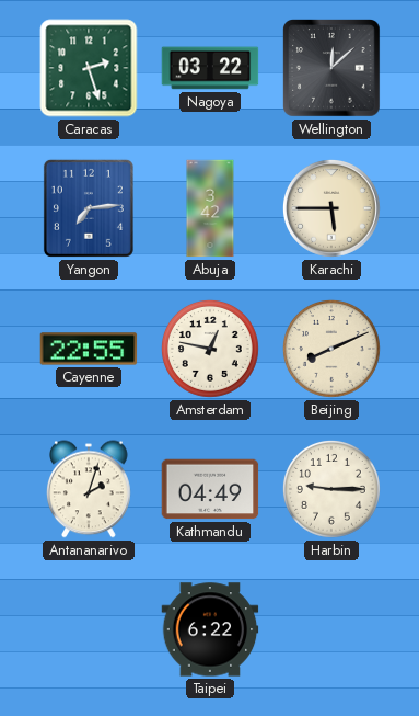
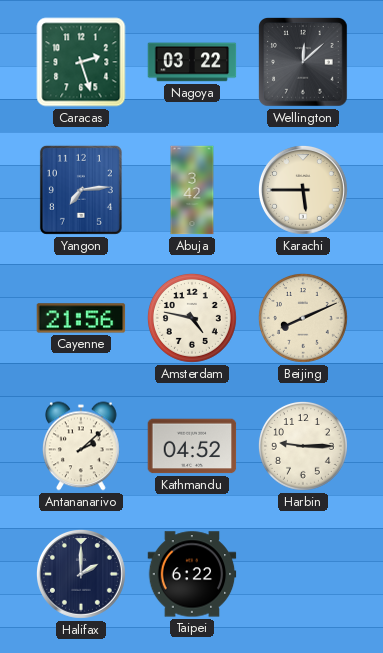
Cayenne: 22:55 -> 21:56 (81, 318)
Amsterdam: 12:47 -> 4:47 (192, 318)
Antananarivo: 2:03 -> 2:08 (82, 446)
Kathmandu: 04:49 -> 04:52 (192, 446)
Halifax: none -> 2:00 (82, 575)
